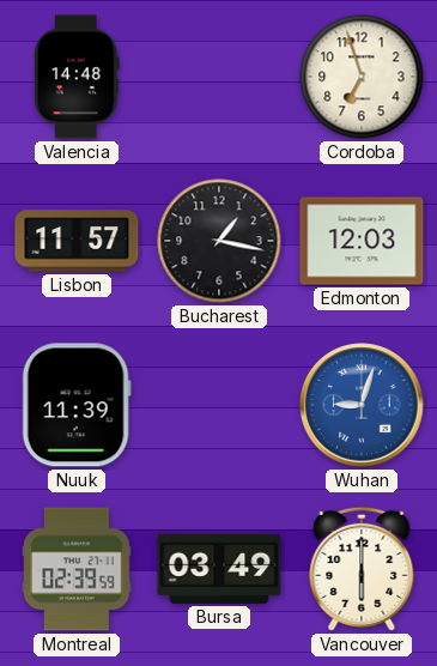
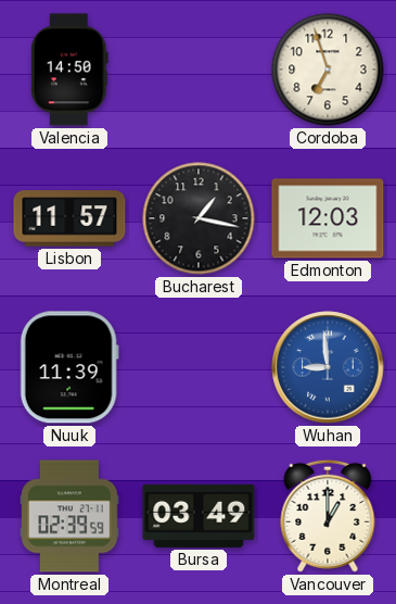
Valencia: 14:48 -> 14:50 (69, 70)
Wuhan: 9:03 -> 8:59 (328, 367)
Vancouver: 6:00 -> 1:00 (328, 516)
